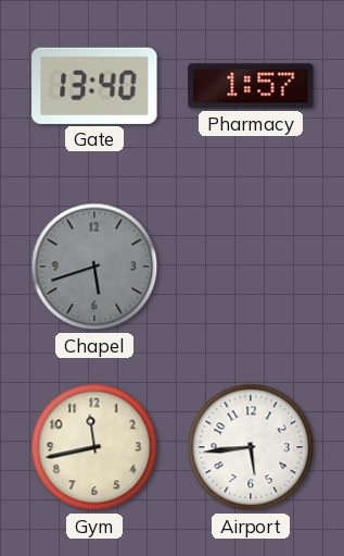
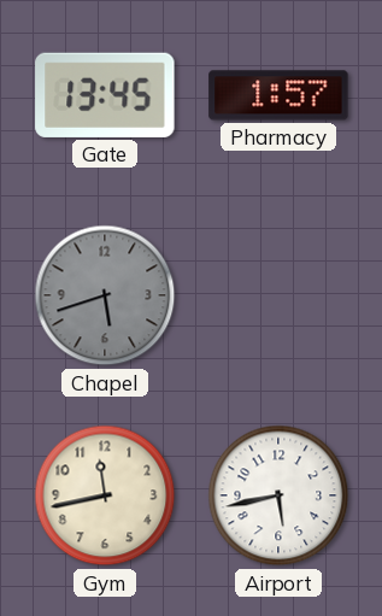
Gate: 13:40 -> 13:45 (105, 95)
Airport: 5:44 -> 5:43 (278, 495)
